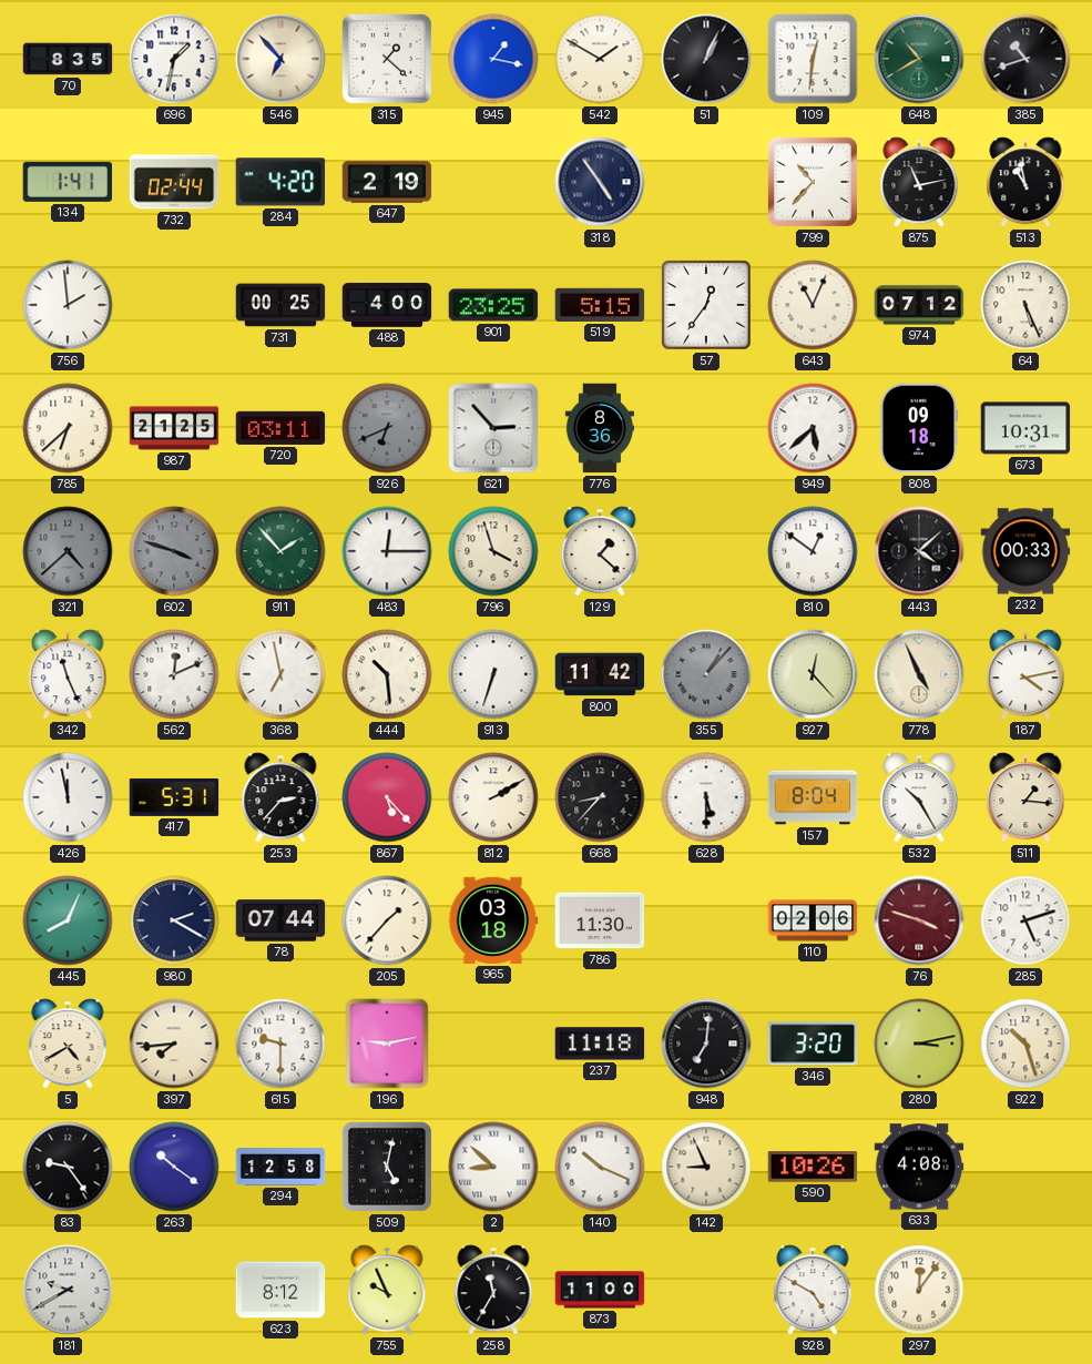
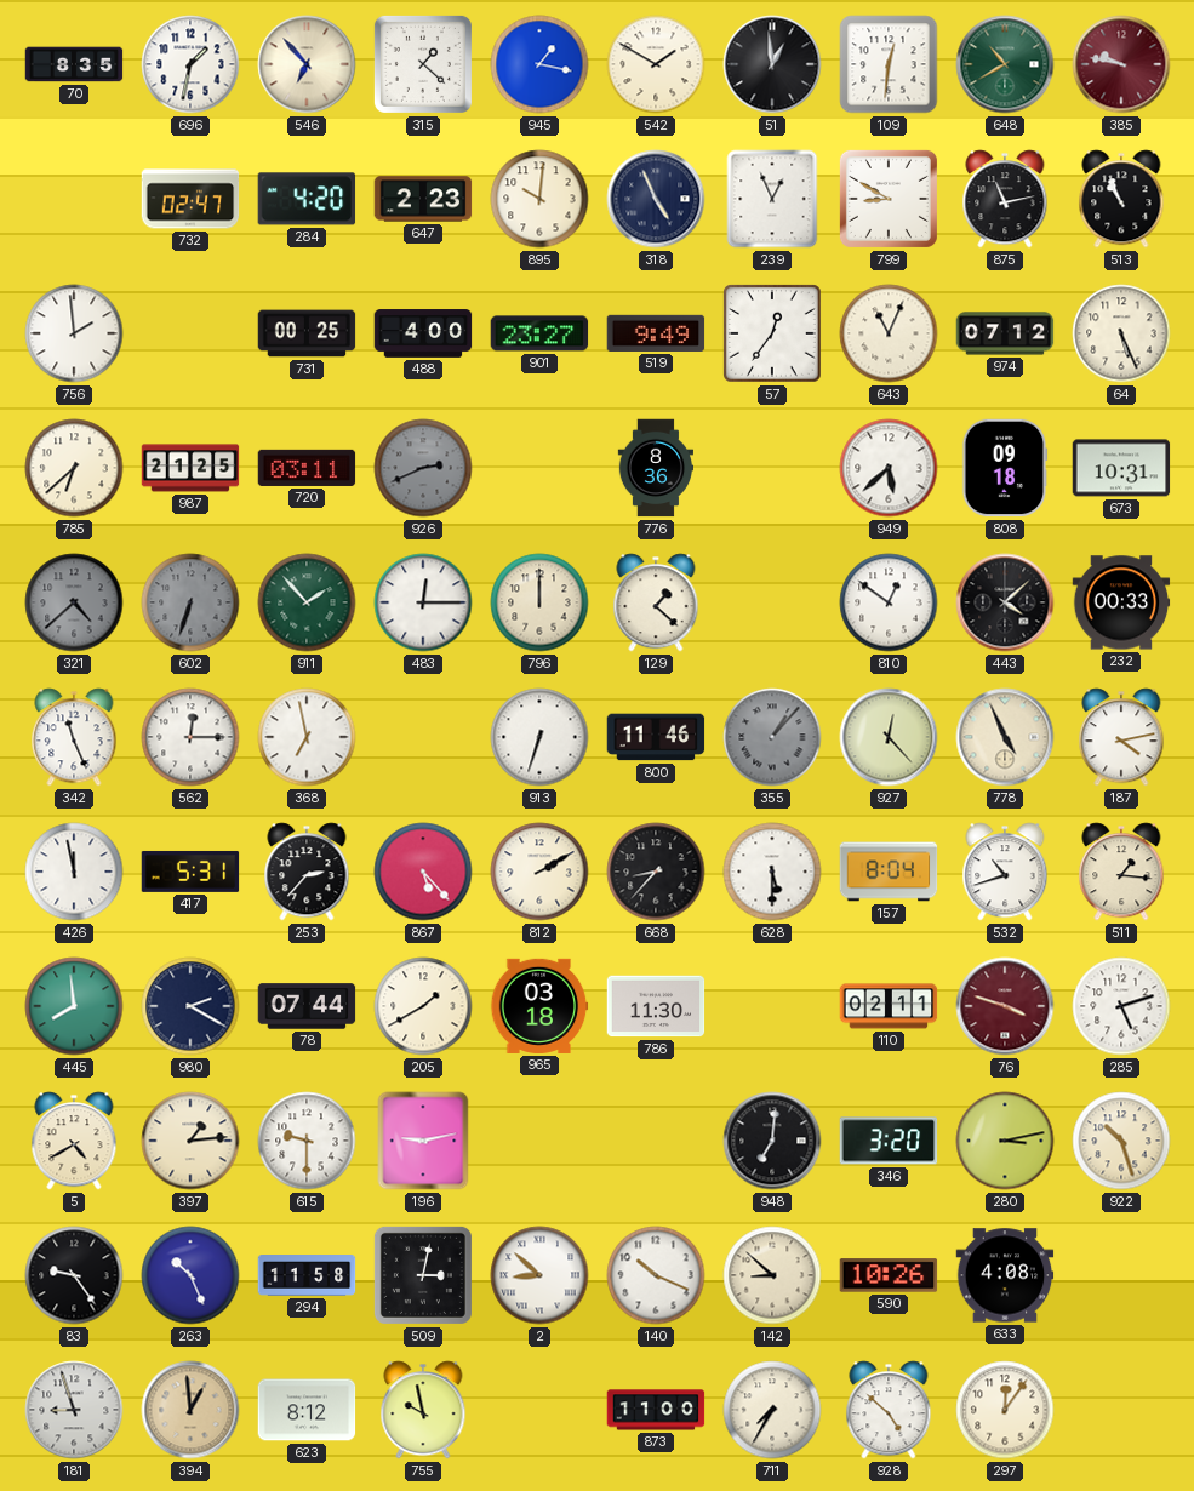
51: 1:04 -> 12:59 (772, 64)
385: 10:42 -> 9:47 (1121, 64)
385 dial: black -> burgundy (1121, 64)
134: 1:41 -> none (68, 182)
732: 02:44 -> 02:47 (190, 199)
647: 2:19 -> 2:23 (423, 199)
895: none -> 10:01 (539, 199)
318: 4:54 -> 4:56 (656, 199)
239: none -> 12:56 (772, 199)
799: 10:37 -> 8:50 (889, 199)
513: 10:58 -> 10:56 (1121, 199)
901: 23:25 -> 23:27 (539, 333)
519: 5:15 -> 9:49 (656, 333)
926: 6:41 -> 2:41 (423, 468)
621: 2:53 -> none (493, 428)
602: 3:48 -> 6:33 (190, 602)
796: 3:57 -> 12:00 (539, 602)
562: 12:11 -> 12:15 (190, 737)
444: 10:29 -> none (387, 674)
800: 11:42 -> 11:46 (656, 737)
532: 10:25 -> 10:42 (1005, 872)
445: 8:04 -> 7:59 (74, 1006)
205: 1:37 -> 1:40 (423, 1006)
110: 02:06 -> 02:11 (889, 1006)
397: 7:44 -> 1:14 (190, 1141)
237: 11:18 -> none (600, 1044)
263: 10:21 -> 10:26 (190, 1275)
294: 12:58 -> 11:58 (307, 1276)
509: 5:02 -> 3:02 (423, 1275)
142: 8:56 -> 8:52 (772, 1275)
181: 9:40 -> 8:57 (74, 1410)
394: none -> 12:59 (190, 1410)
755: 9:56 -> 9:58 (423, 1410)
258: 11:35 -> none (493, 1290)
711: none -> 7:35 (772, 1410)
928: 4:50 -> 4:52 (889, 1410)
